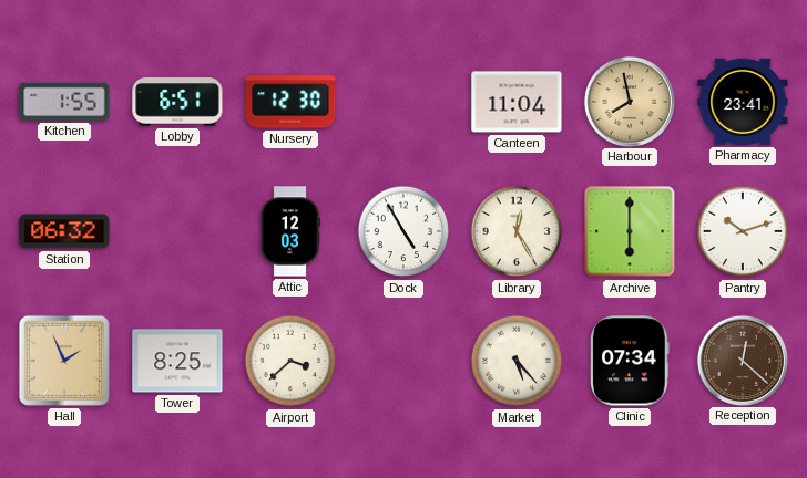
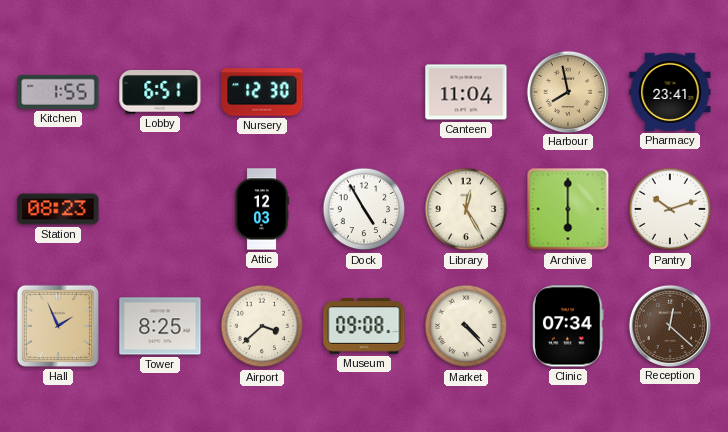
Station: 06:32 -> 08:23 (58, 209)
Museum: none -> 09:08 (364, 326)
Market: 5:23 -> 4:23 (466, 326)
